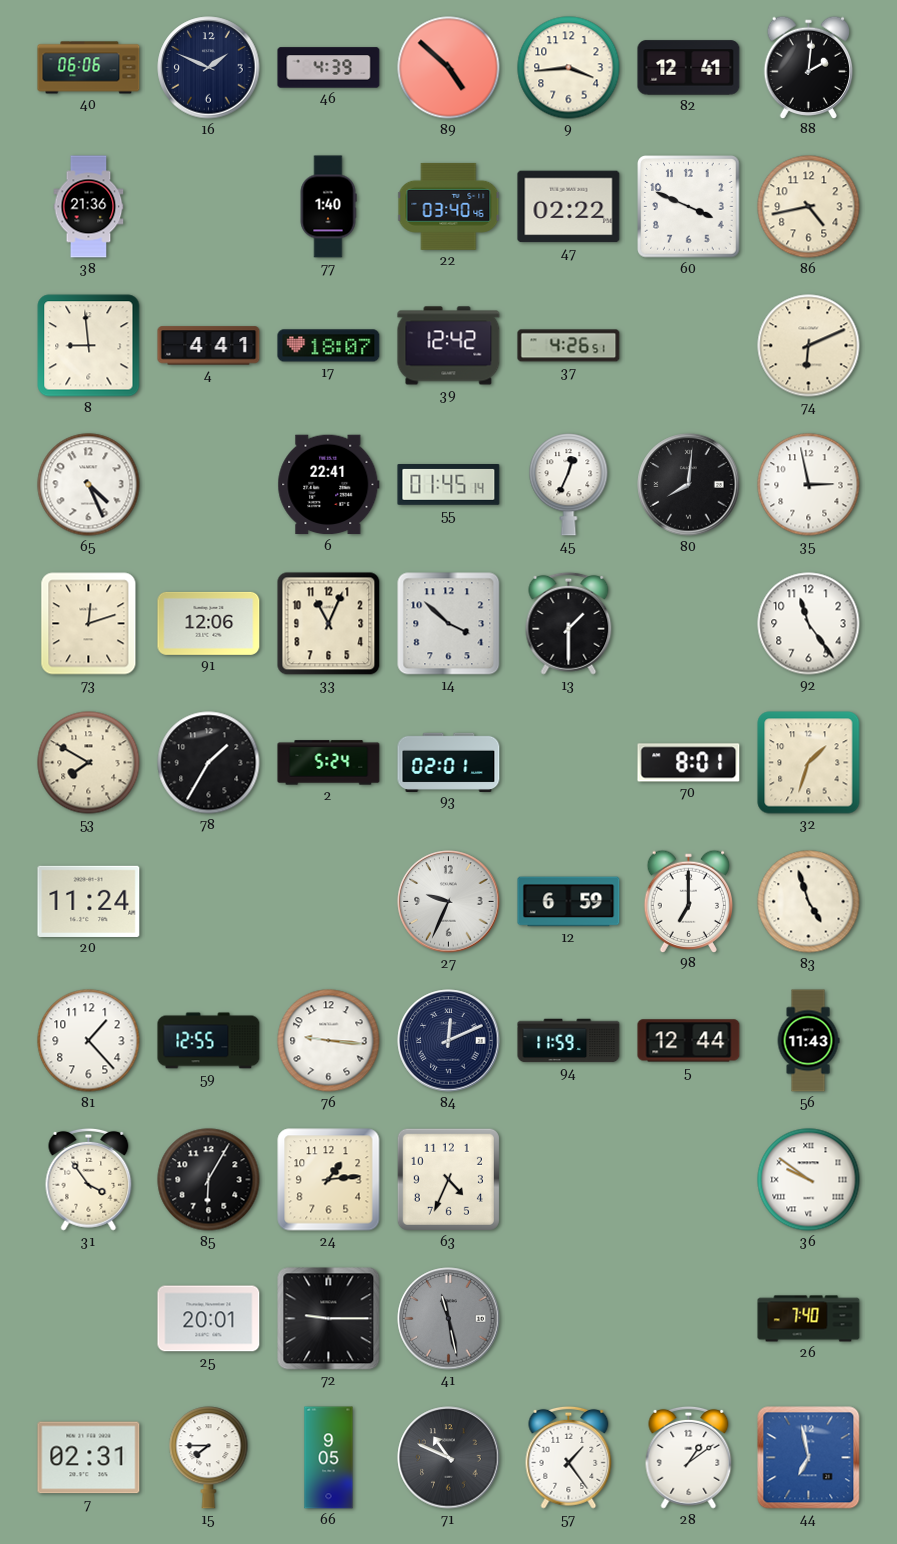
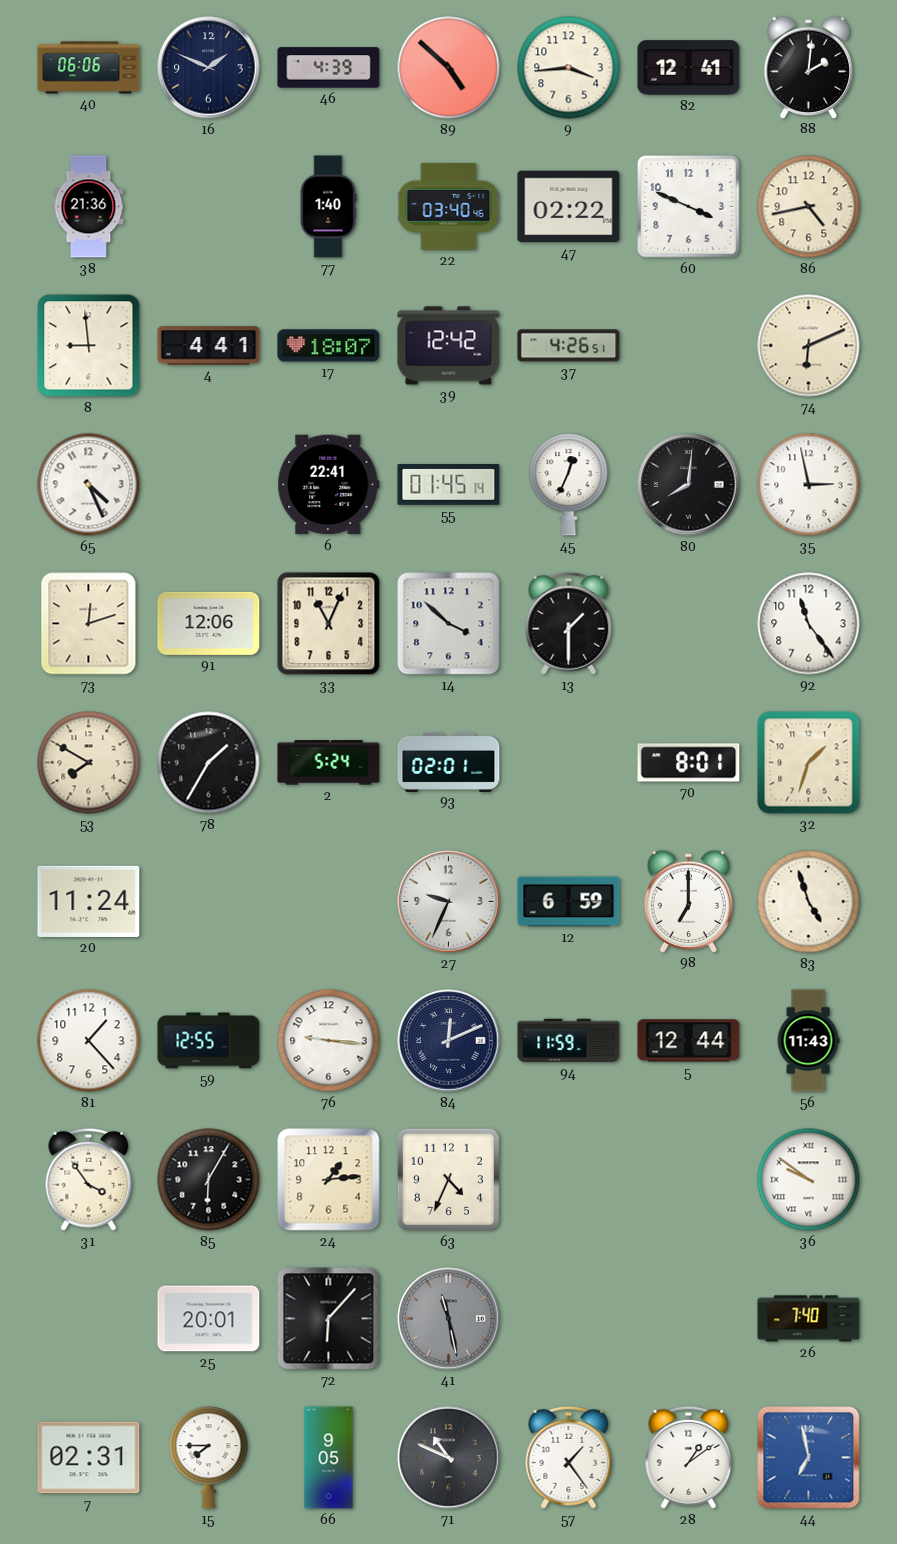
72: 9:15 -> 6:07 (329, 1319)
